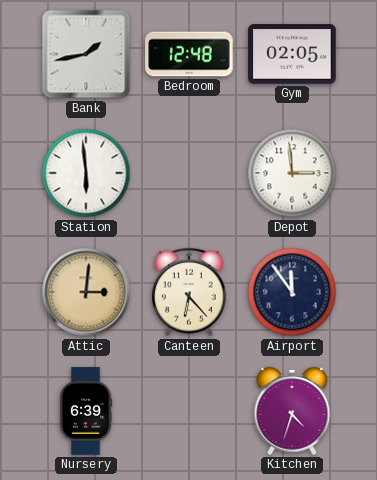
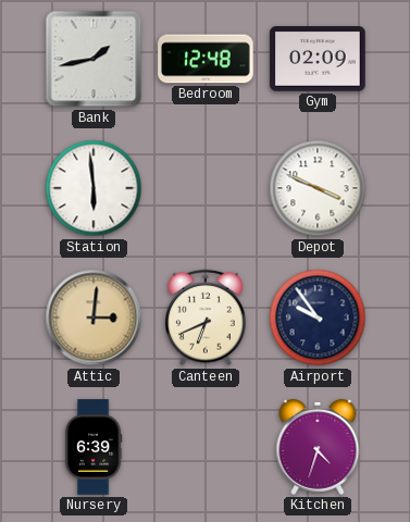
Gym: 02:05 -> 02:09 (318, 59)
Depot: 2:59 -> 3:49 (318, 188)
Canteen: 6:23 -> 6:41 (207, 318)
Airport: 11:54 -> 9:54 (318, 318)
